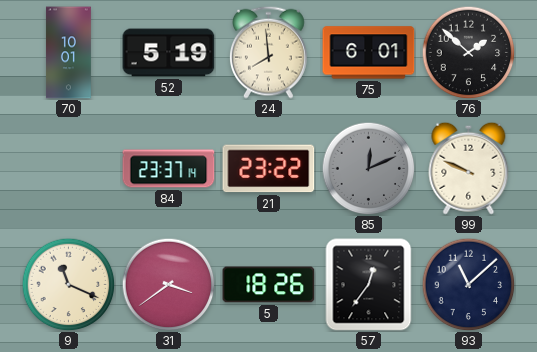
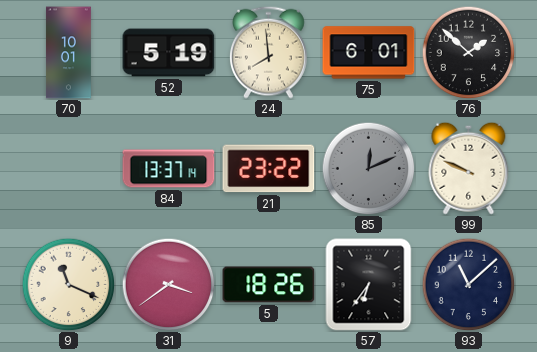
84: 23:37 -> 13:37 (169, 169)
57: 12:36 -> 6:36 (369, 285)
